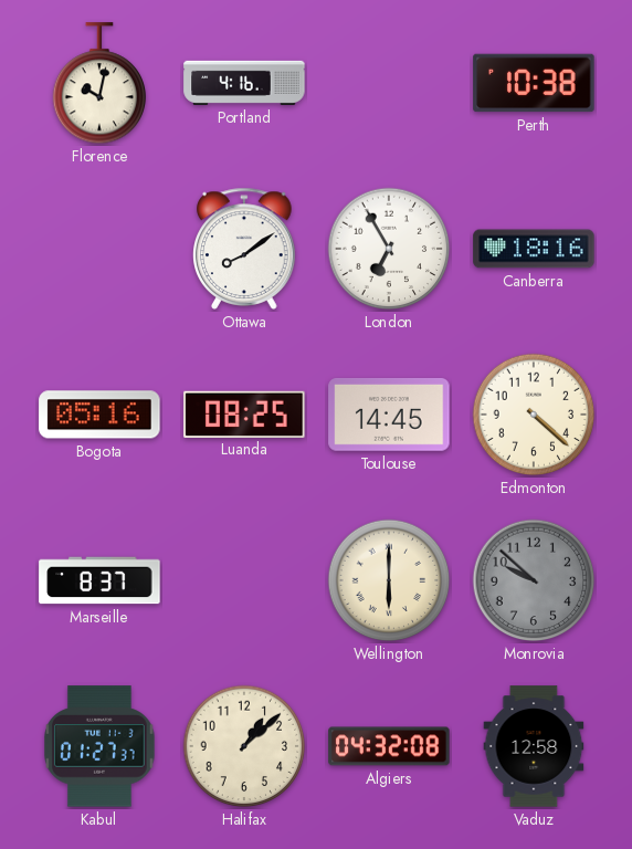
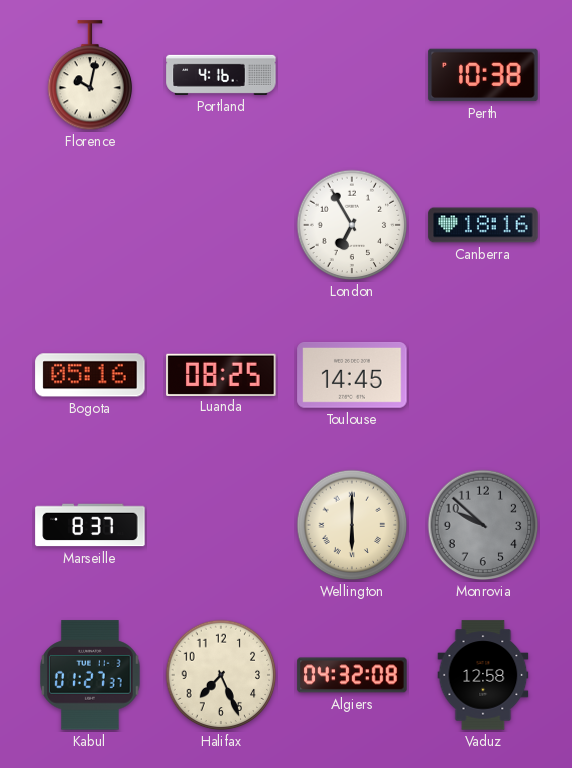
Ottawa: 8:09 -> none (244, 249)
Edmonton: 4:22 -> none (534, 415)
Halifax: 1:08 -> 7:26 (221, 675)
